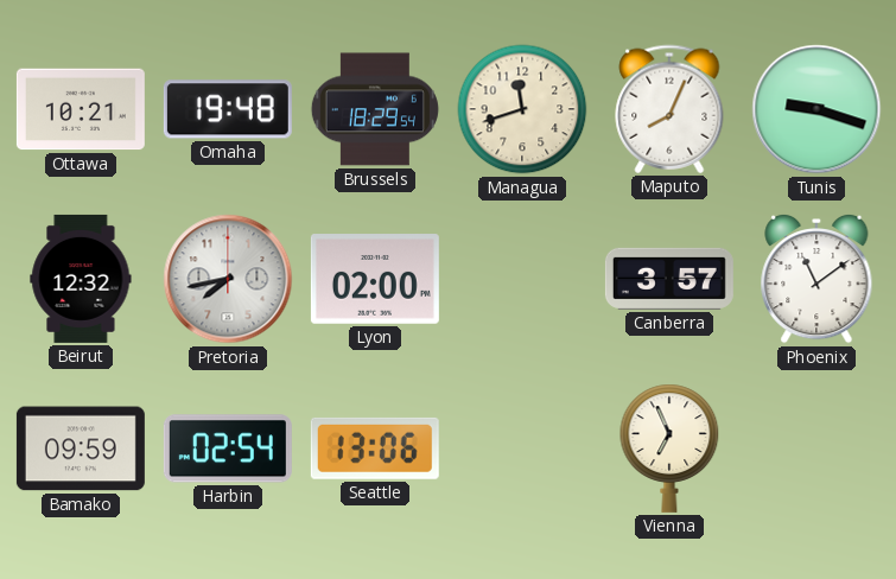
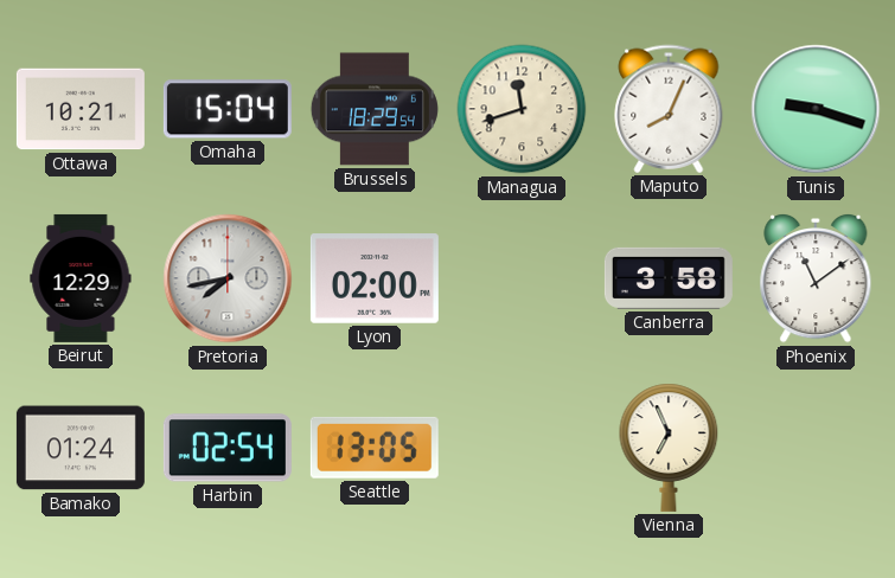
Omaha: 19:48 -> 15:04 (228, 109)
Beirut: 12:32 -> 12:29 (81, 278)
Canberra: 3:57 -> 3:58 (669, 278)
Bamako: 09:59 -> 01:24 (81, 448)
Seattle: 13:06 -> 13:05 (375, 448)
